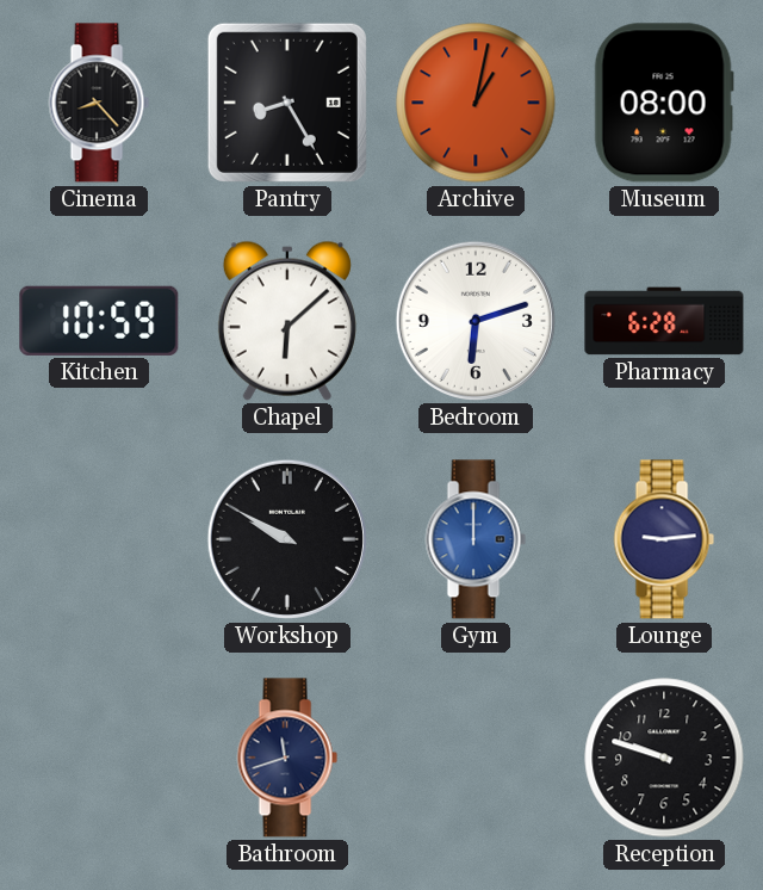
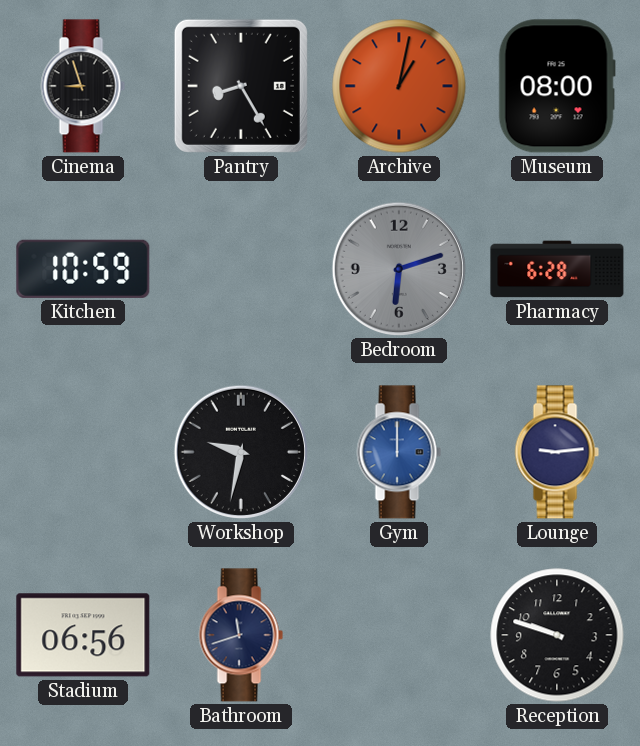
Cinema: 8:23 -> 8:57 (83, 86)
Chapel: 6:08 -> none (287, 321)
Bedroom dial: white -> grey (399, 269)
Workshop: 9:50 -> 9:32 (241, 452)
Stadium: none -> 06:56 (83, 635)
